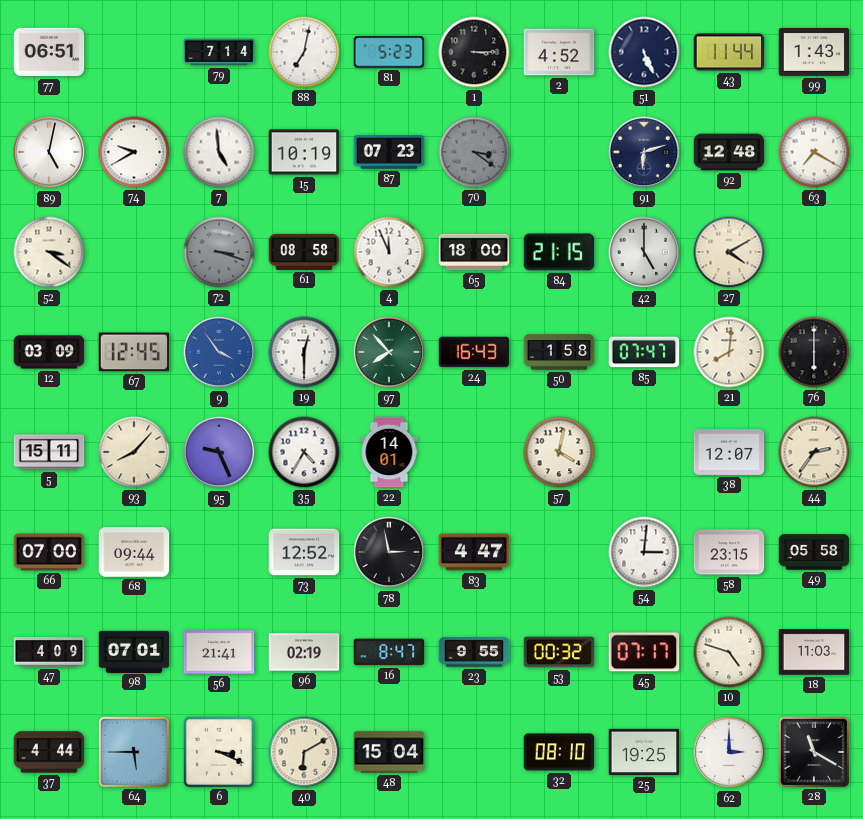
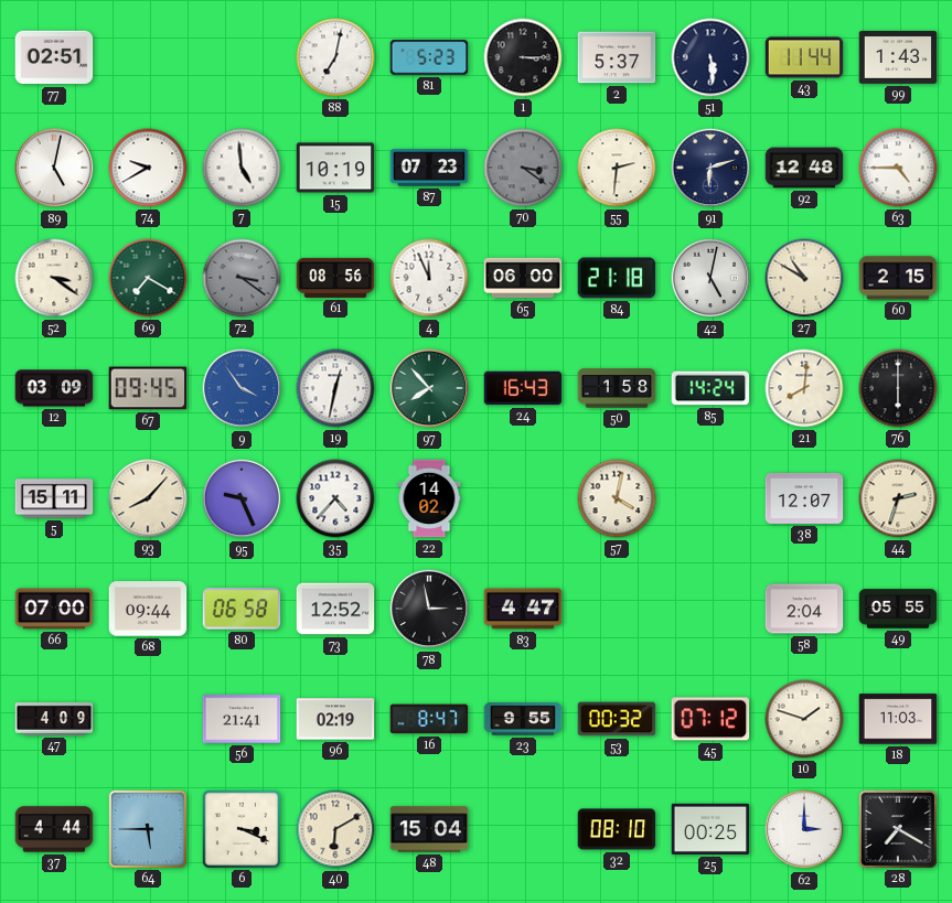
77: 06:51 -> 02:51 (54, 57)
79: 7:14 -> none (219, 52)
2: 4:52 -> 5:37 (617, 57)
51: 5:26 -> 5:29 (710, 57)
55: none -> 2:31 (617, 168)
63: 7:20 -> 4:45 (898, 168)
69: none -> 7:20 (148, 278)
72: 3:18 -> 3:21 (242, 278)
61: 08:58 -> 08:56 (335, 278)
65: 18:00 -> 06:00 (523, 278)
84: 21:15 -> 21:18 (617, 278)
42: 5:00 -> 5:02 (710, 278)
27: 4:10 -> 10:50 (804, 278)
60: none -> 2:15 (898, 278)
67: 12:45 -> 09:45 (148, 388)
19: 12:30 -> 12:32 (335, 388)
85: 07:47 -> 14:24 (710, 388)
35: 4:35 -> 4:37 (335, 498)
22: 14:01 -> 14:02 (429, 498)
44: 2:36 -> 2:33 (898, 498)
80: none -> 06:58 (242, 609)
54: 3:01 -> none (644, 552)
58: 23:15 -> 2:04 (804, 609)
49: 05:58 -> 05:55 (898, 609)
98: 07:01 -> none (134, 651)
45: 07:17 -> 07:12 (710, 719)
10: 4:48 -> 1:48 (804, 719)
25: 19:25 -> 00:25 (710, 829)
28: 11:20 -> 7:20 (897, 828)
